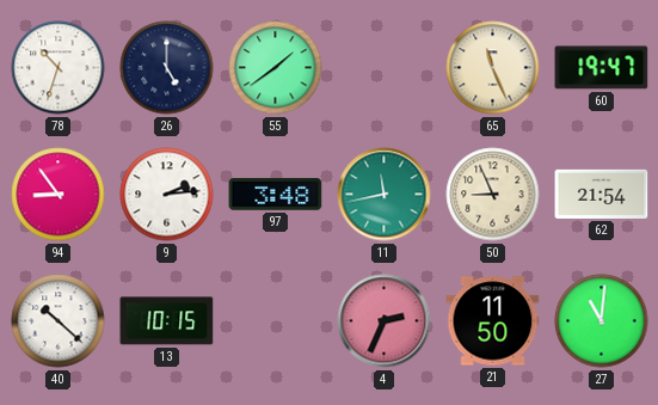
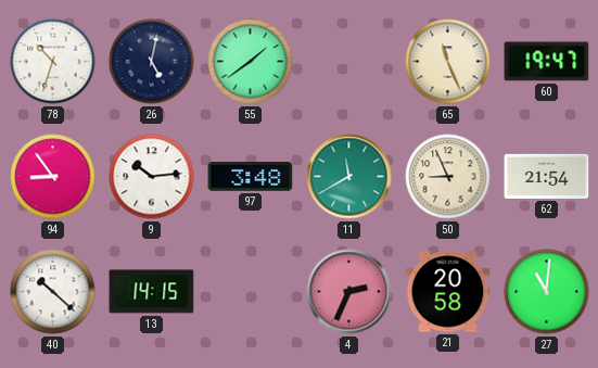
26: 5:00 -> 5:02 (152, 62)
9: 2:14 -> 10:14 (152, 177)
11: 11:43 -> 11:40 (349, 177)
13: 10:15 -> 14:15 (152, 292)
21: 11:50 -> 20:58 (448, 292)
